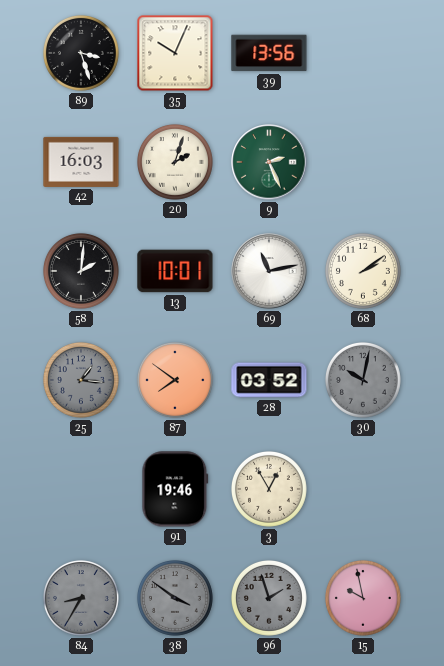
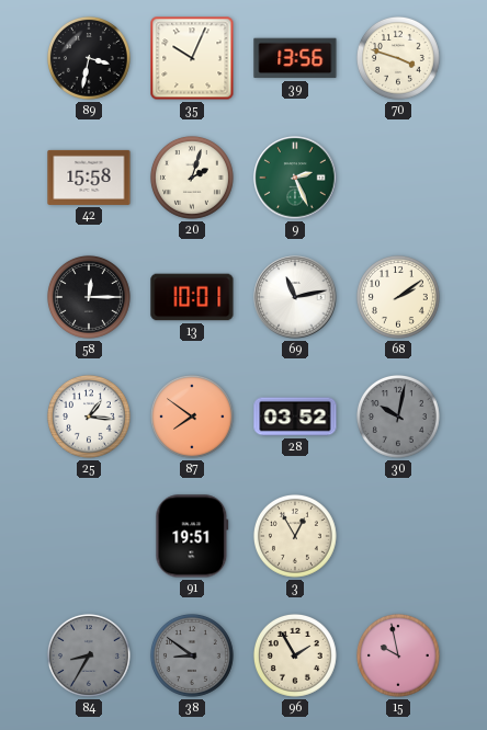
89: 3:27 -> 3:32 (89, 58)
70: none -> 3:48 (398, 58)
42: 16:03 -> 15:58 (89, 178)
58: 2:01 -> 12:15 (89, 297)
25 dial: grey -> white (89, 417)
91: 19:46 -> 19:51 (192, 536)
38: 3:51 -> 8:51 (192, 655)
96: 1:57 -> 1:55 (295, 655)
96 dial: grey -> cream (295, 655)
